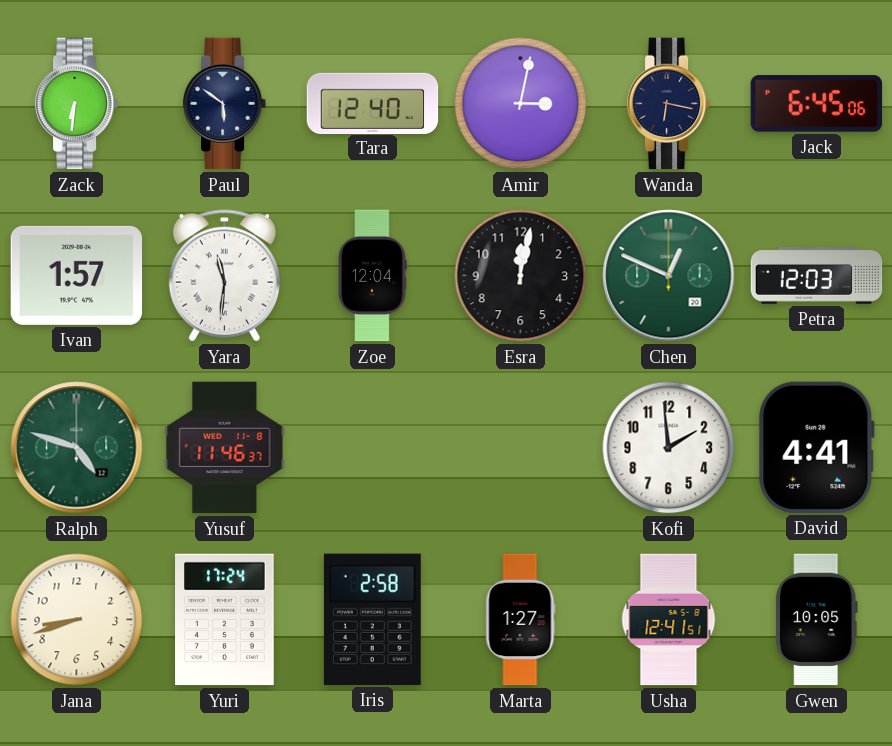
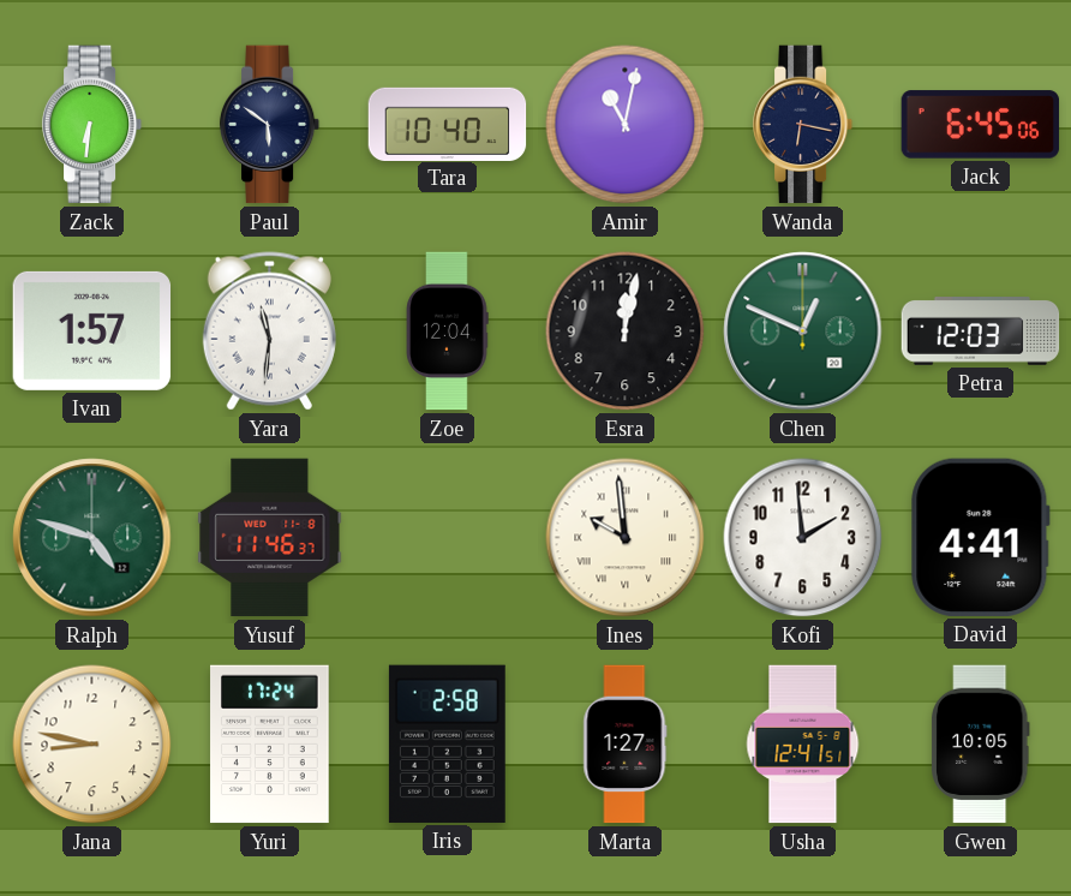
Tara: 12:40 -> 10:40 (448, 124)
Amir: 3:02 -> 11:02 (626, 125)
Ines: none -> 9:59 (626, 538)
Jana: 8:42 -> 8:47 (92, 745)
